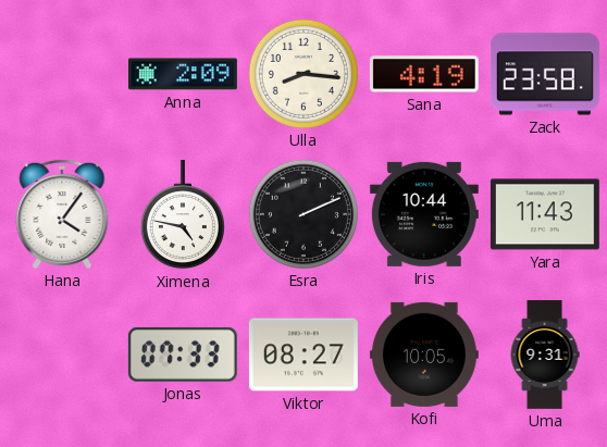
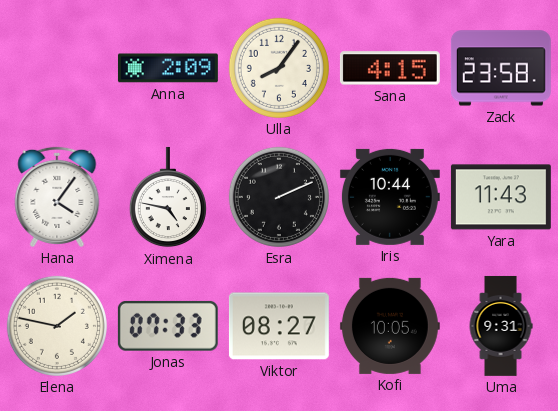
Ulla: 8:16 -> 8:06 (279, 68)
Sana: 4:19 -> 4:15 (390, 68)
Elena: none -> 1:47 (57, 326)
